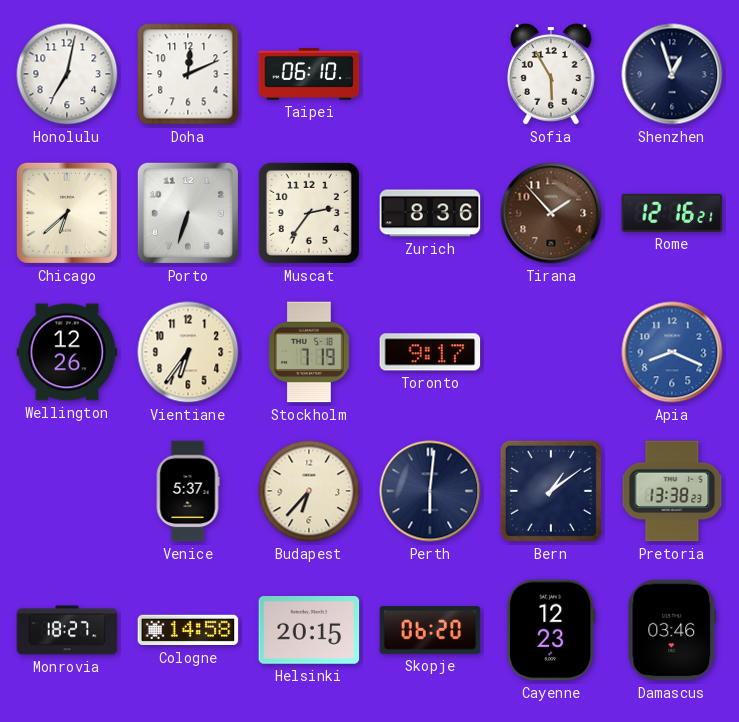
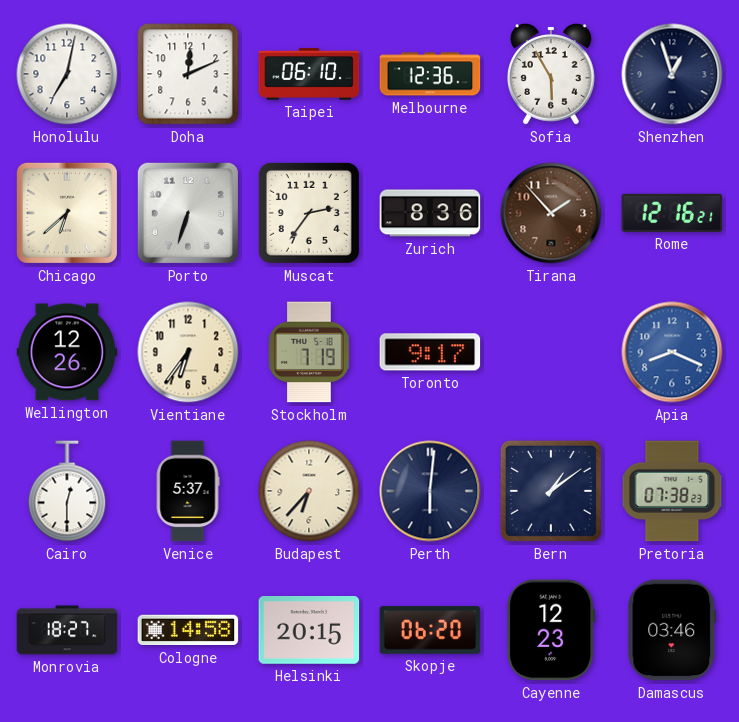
Melbourne: none -> 12:36 (430, 74)
Cairo: none -> 12:30 (67, 491)
Pretoria: 13:38 -> 07:38 (672, 491)
